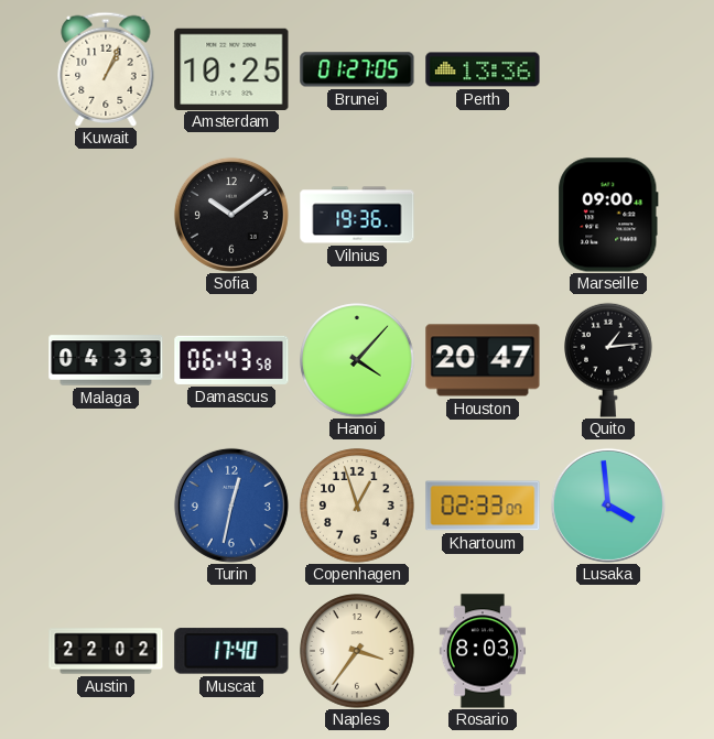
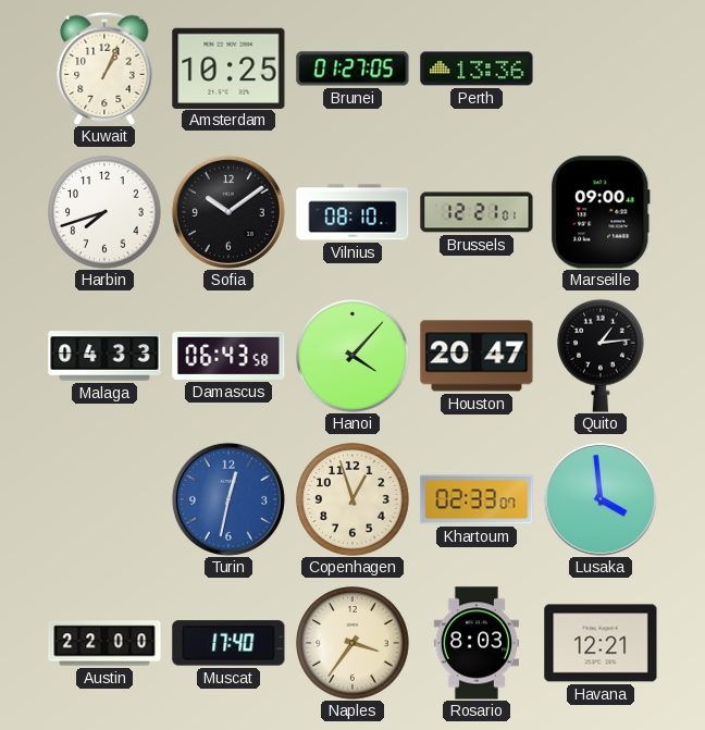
Harbin: none -> 7:42 (104, 212)
Vilnius: 19:36 -> 08:10 (352, 212)
Brussels: none -> 12:21 (477, 212)
Austin: 22:02 -> 22:00 (104, 643)
Havana: none -> 12:21 (601, 643)
